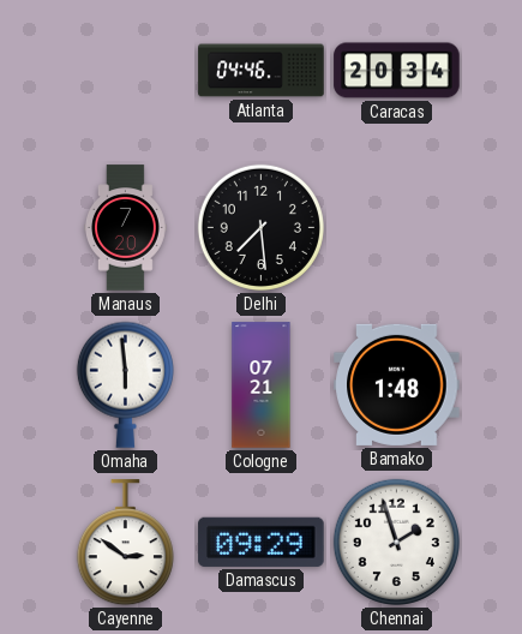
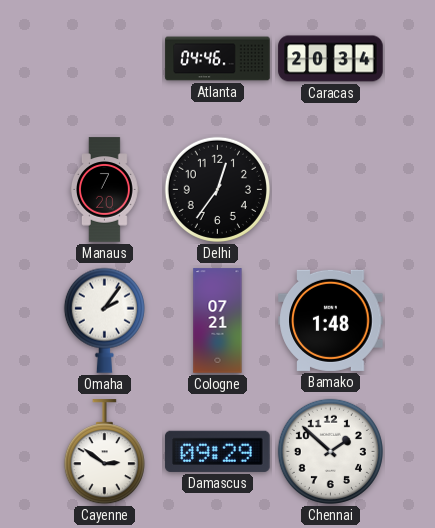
Delhi: 7:29 -> 12:36 (217, 189)
Omaha: 5:59 -> 2:06 (104, 320)
Chennai: 1:57 -> 1:52 (330, 451)
